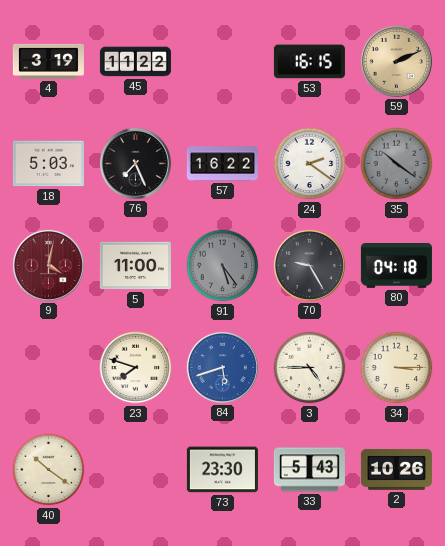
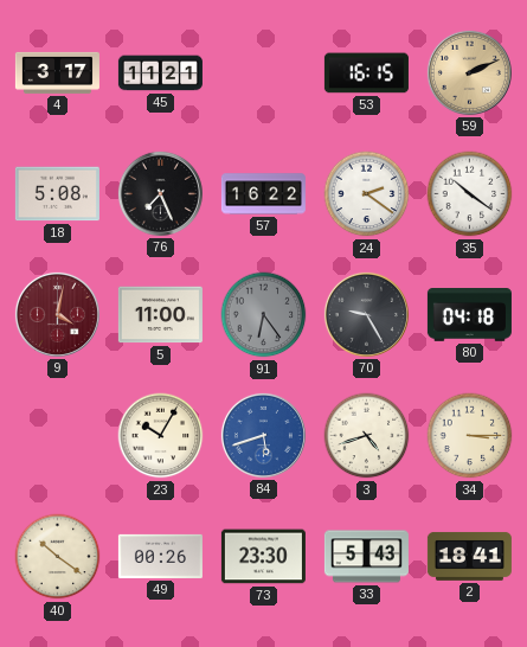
4: 3:19 -> 3:17 (57, 72)
45: 11:22 -> 11:21 (160, 73)
18: 5:03 -> 5:08 (57, 194)
35 dial: grey -> white (470, 194)
91: 5:24 -> 6:24 (264, 315)
23: 7:48 -> 10:05 (161, 436)
3: 4:45 -> 4:42 (367, 436)
49: none -> 00:26 (160, 556)
2: 10:26 -> 18:41 (469, 557)
